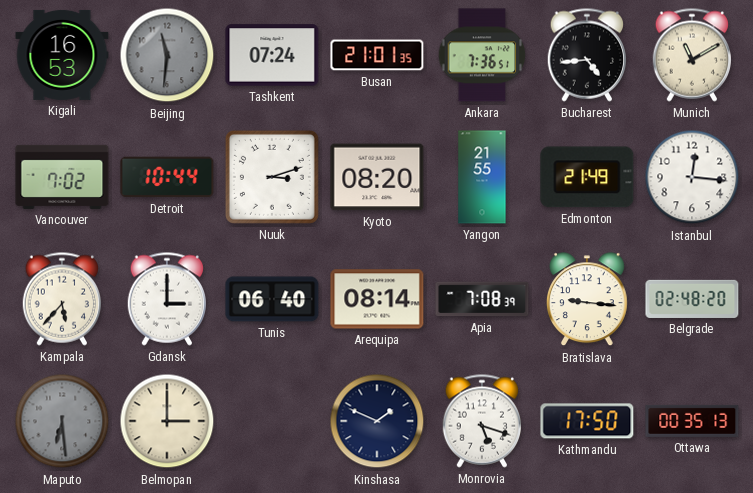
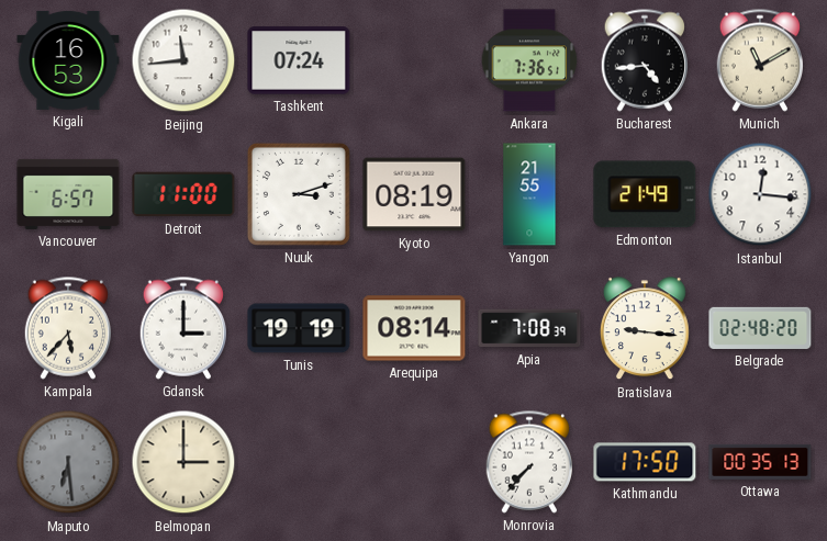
Beijing: 11:31 -> 11:44 (183, 60)
Beijing dial: grey -> white (183, 60)
Busan: 21:01 -> none (377, 55)
Vancouver: 7:02 -> 6:57 (68, 194)
Detroit: 10:44 -> 11:00 (183, 194)
Kyoto: 08:20 -> 08:19 (414, 194)
Tunis: 06:40 -> 19:19 (299, 328)
Kinshasa: 1:49 -> none (377, 421)
Monrovia: 5:18 -> 7:37 (529, 462)
